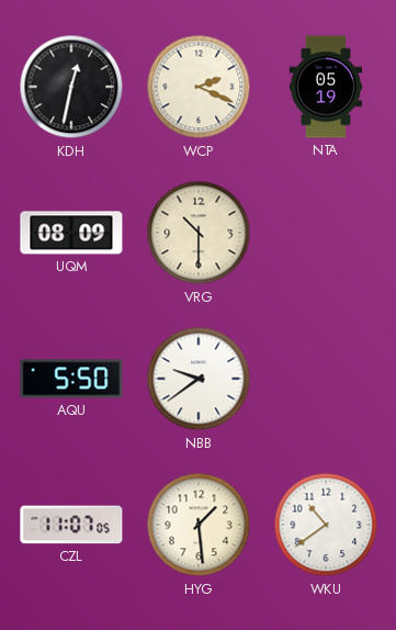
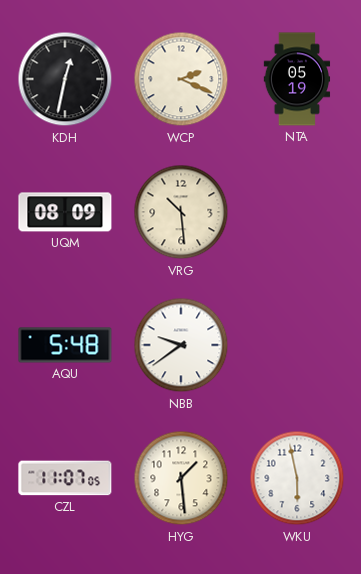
VRG: 10:30 -> 10:29 (181, 212)
AQU: 5:50 -> 5:48 (65, 345)
WKU: 10:39 -> 5:58 (297, 478)
